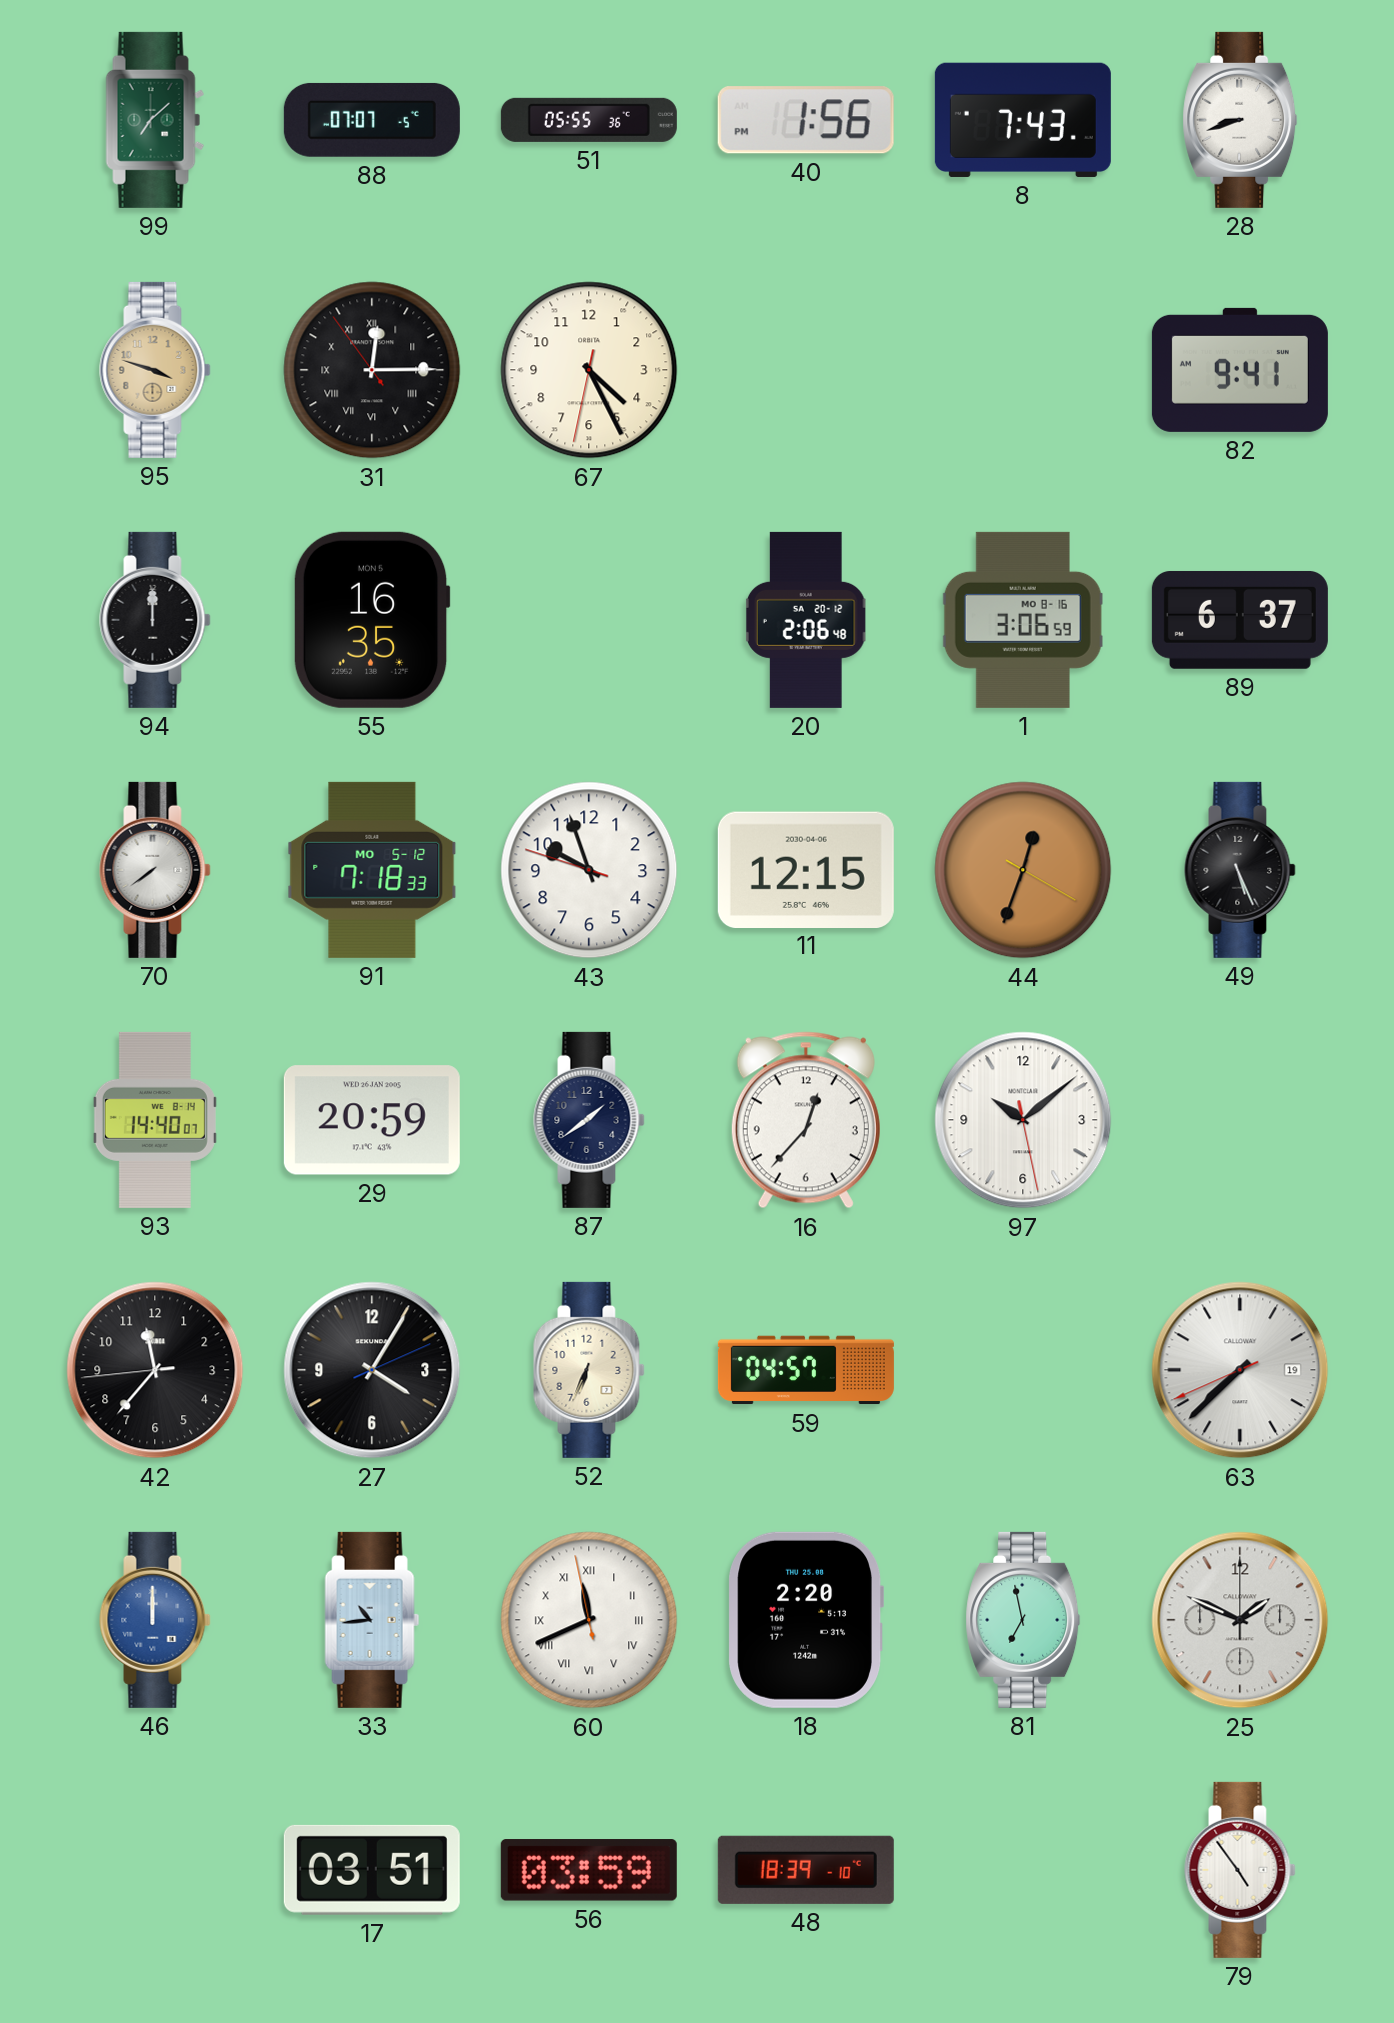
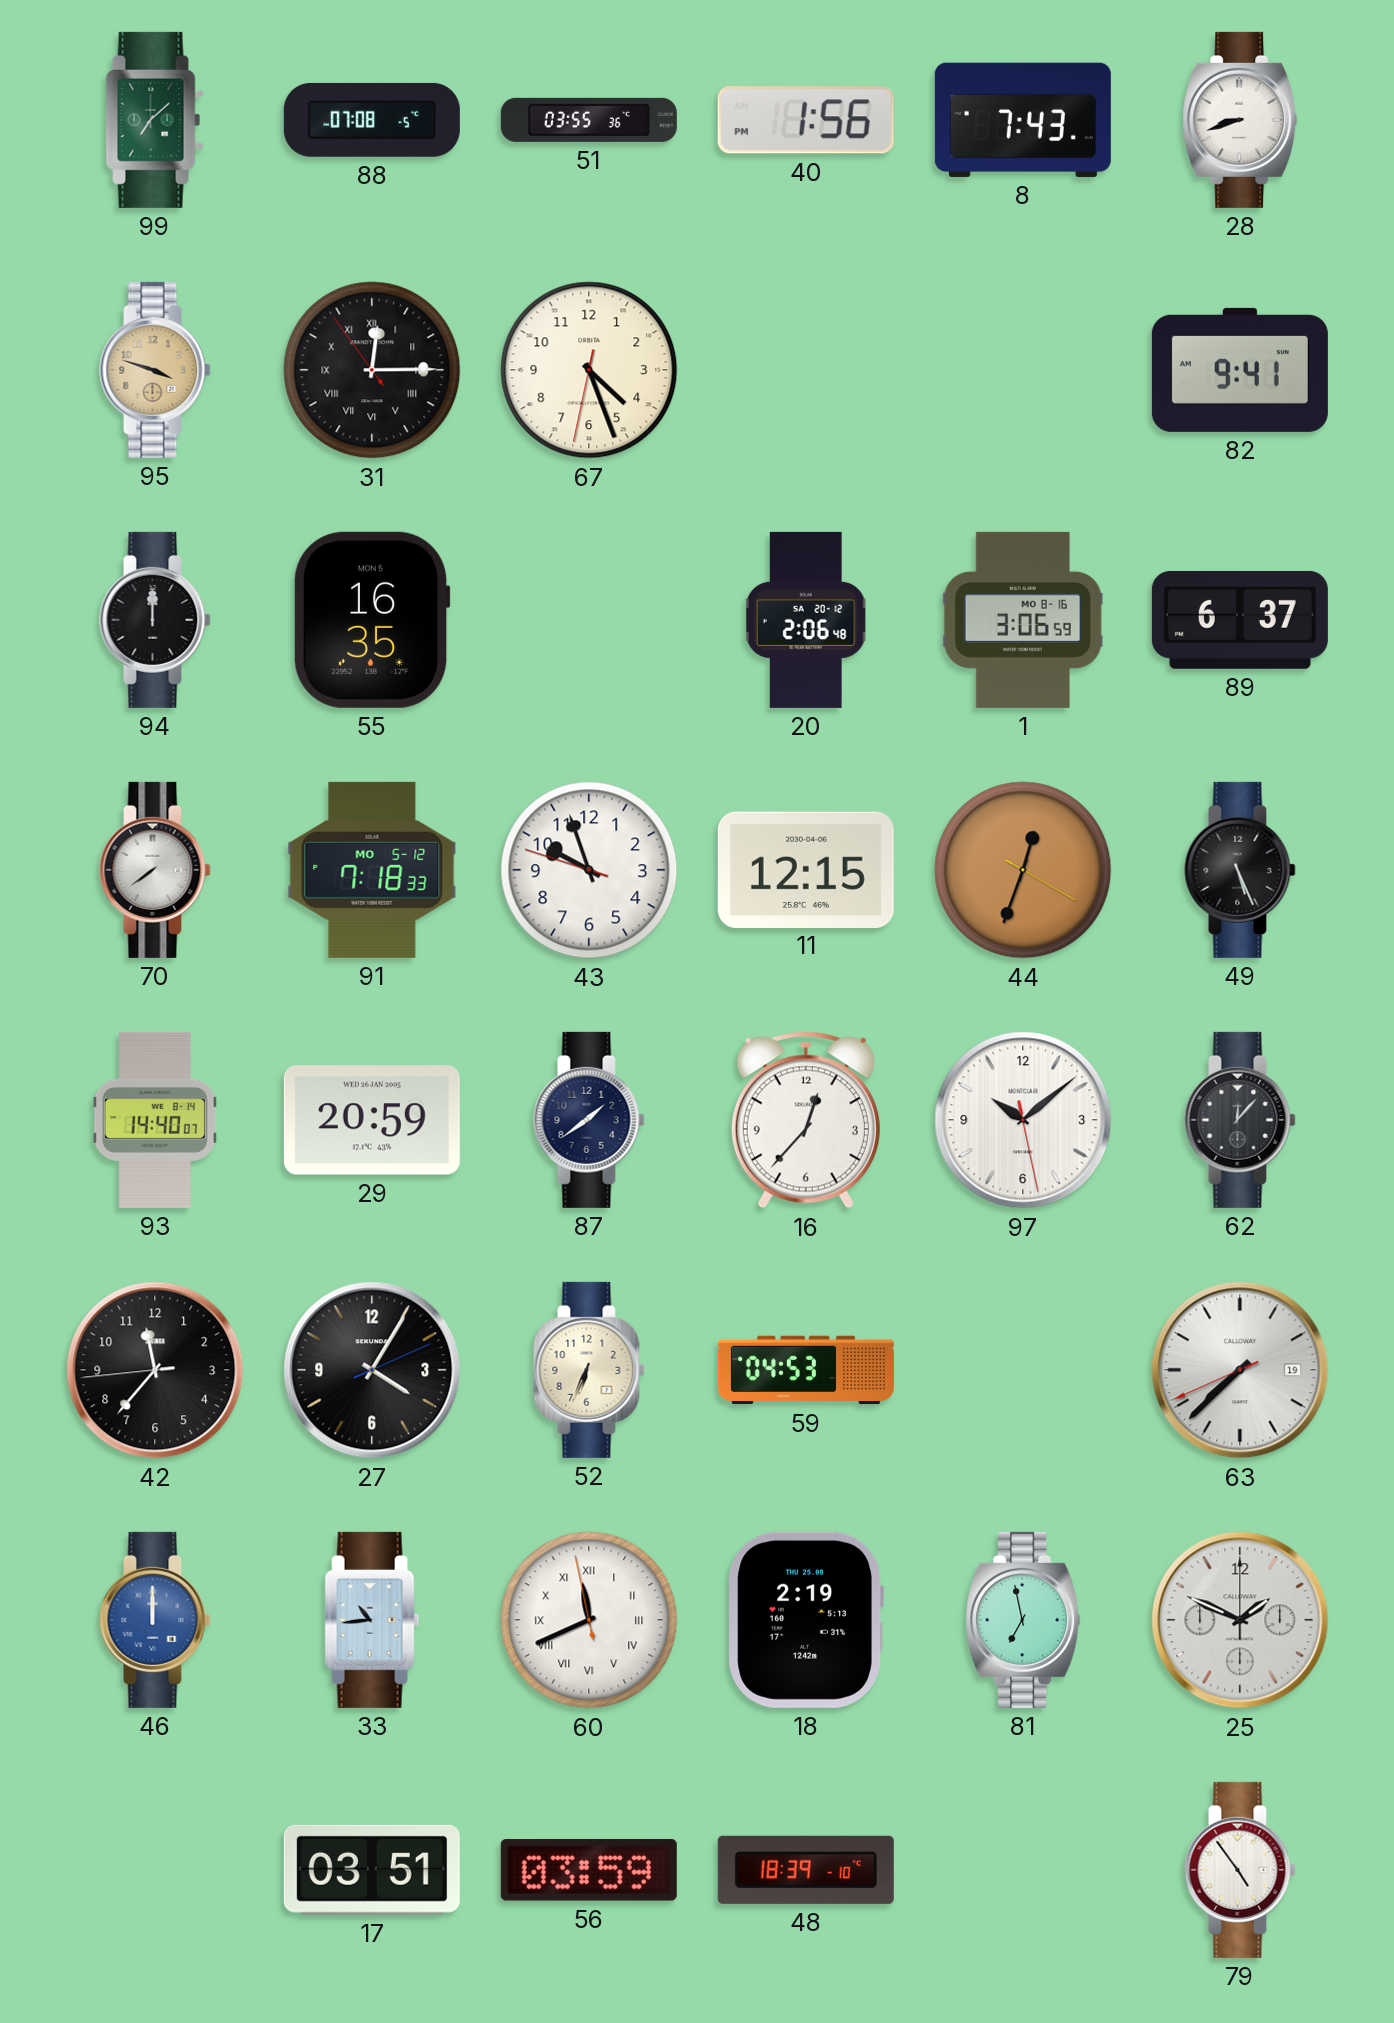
88: 07:07 -> 07:08 (372, 120)
51: 05:55 -> 03:55 (589, 120)
67: 4:25 -> 4:26 (589, 370)
62: none -> 12:07 (1240, 1120)
59: 04:57 -> 04:53 (806, 1370)
18: 2:20 -> 2:19 (805, 1620)
